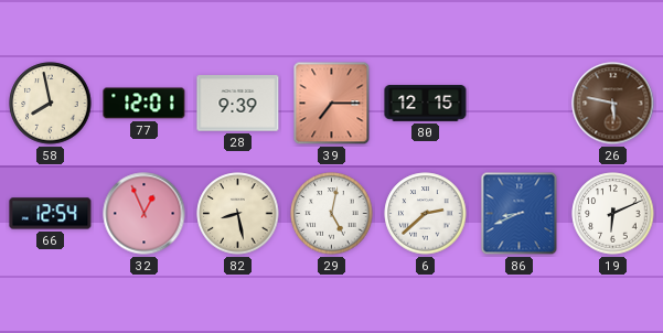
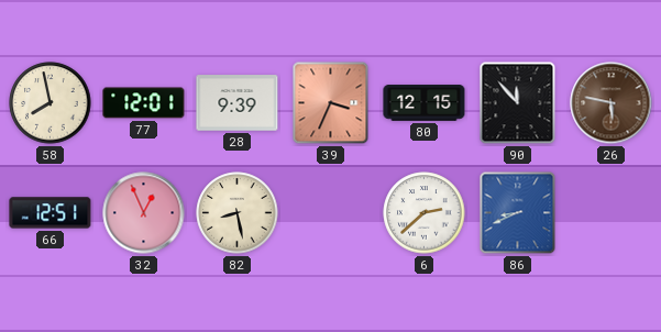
39: 7:15 -> 3:34 (331, 103)
90: none -> 11:53 (518, 103)
66: 12:54 -> 12:51 (51, 213)
29: 5:02 -> none (332, 214)
19: 6:11 -> none (613, 214)
